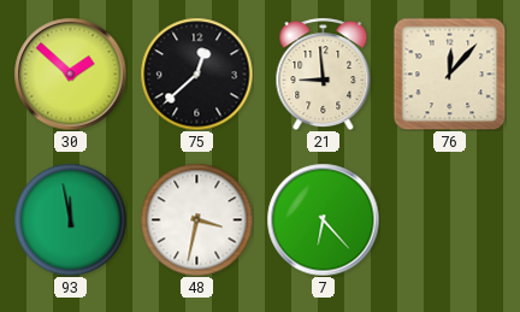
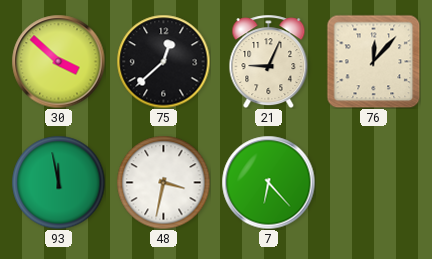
30: 1:52 -> 3:52 (58, 61)
21: 8:59 -> 9:04 (269, 61)
